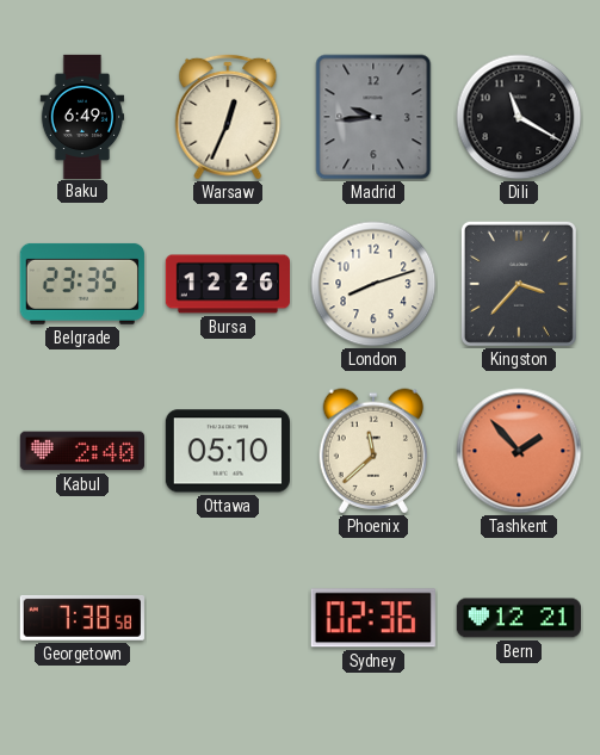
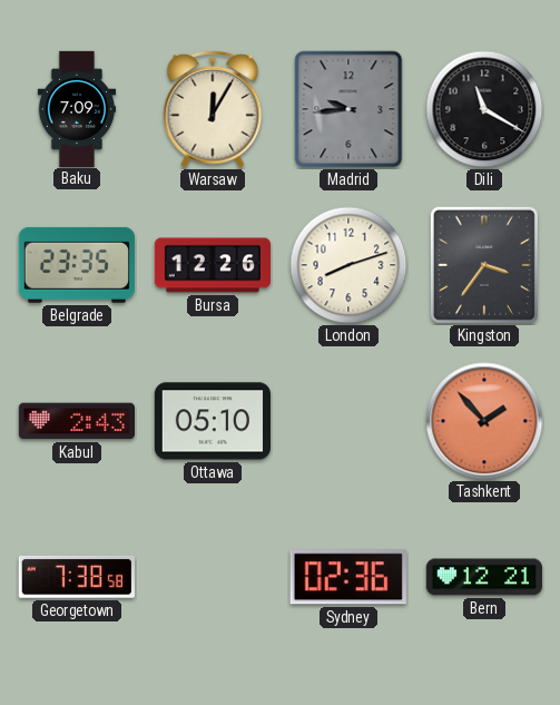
Baku: 6:49 -> 7:09 (77, 108)
Warsaw: 12:34 -> 12:05 (213, 109)
Kingston: 3:37 -> 3:36 (484, 265)
Kabul: 2:40 -> 2:43 (76, 421)
Phoenix: 11:38 -> none (372, 451)
